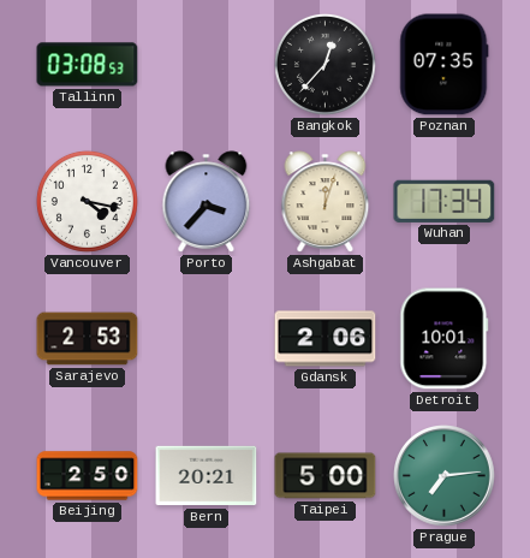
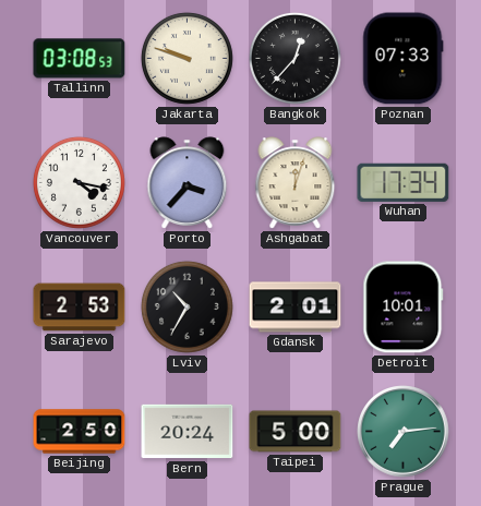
Jakarta: none -> 9:48 (187, 58)
Poznan: 07:35 -> 07:33 (404, 59)
Lviv: none -> 10:35 (187, 306)
Gdansk: 2:06 -> 2:01 (296, 308)
Bern: 20:21 -> 20:24 (188, 432)
